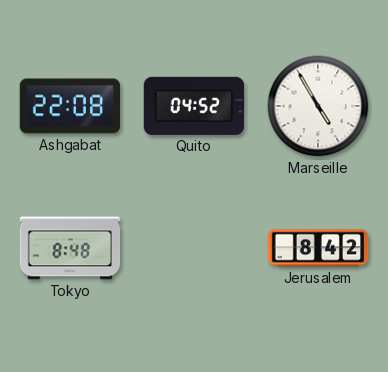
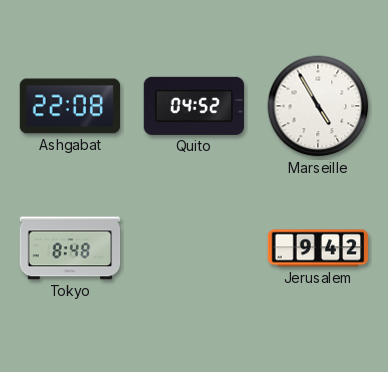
Jerusalem: 8:42 -> 9:42 (318, 248)
